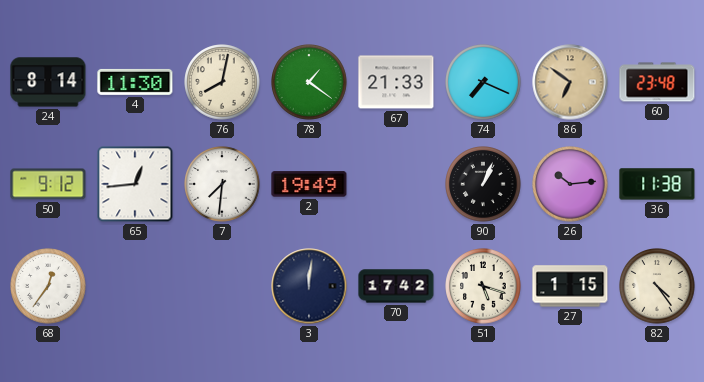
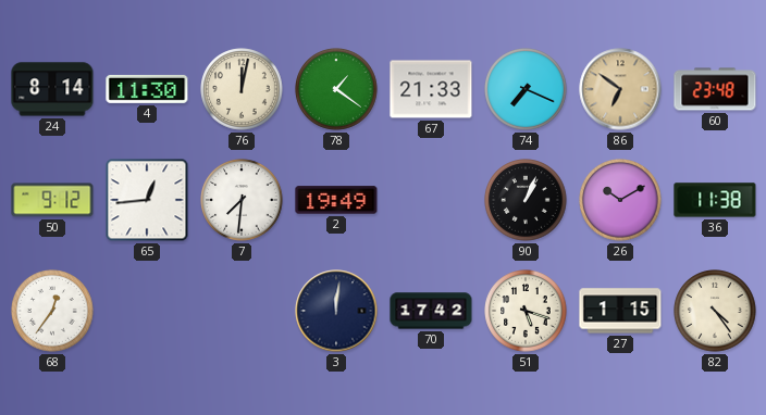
76: 8:02 -> 12:02 (242, 89)
26: 10:14 -> 10:10 (620, 200)
